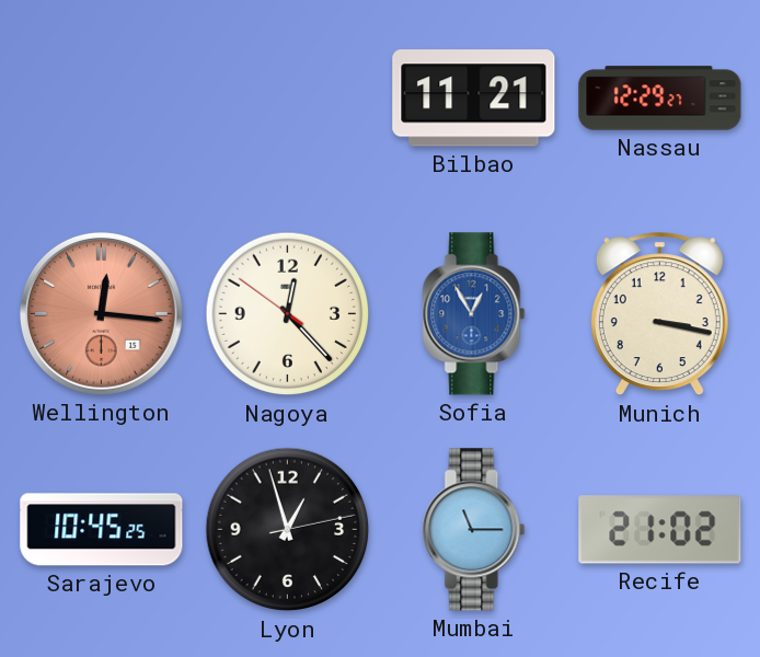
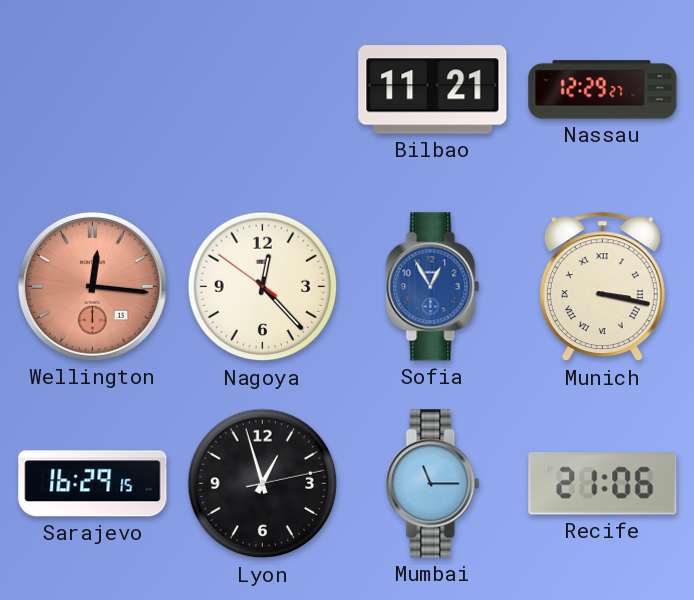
Munich numerals: Arabic -> Roman (602, 287)
Sarajevo: 10:45 -> 16:29 (93, 484)
Recife: 21:02 -> 21:06 (603, 484)
